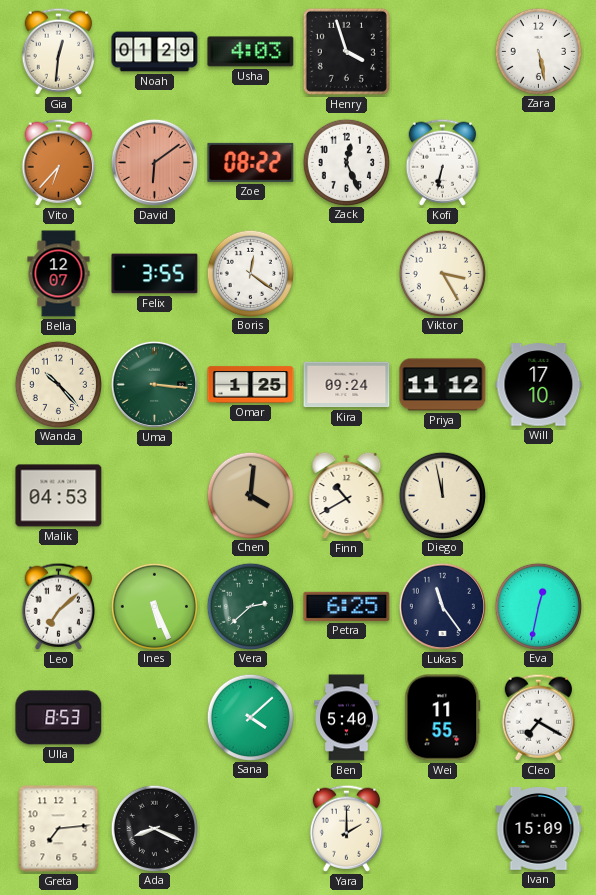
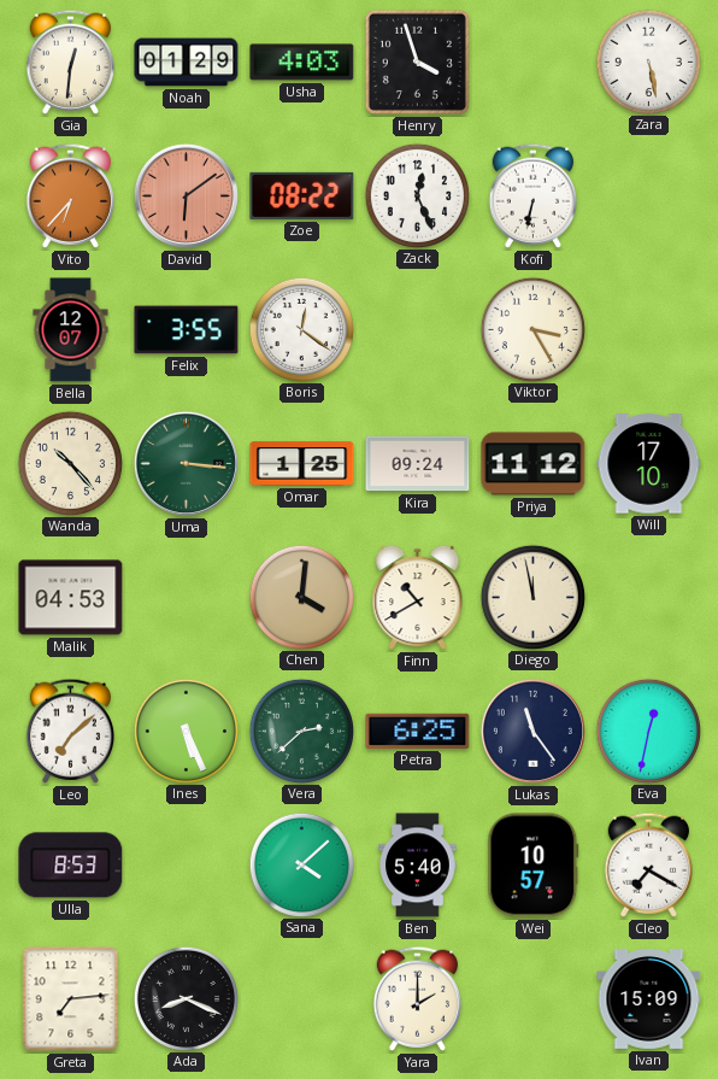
Wei: 11:55 -> 10:57 (534, 866)
